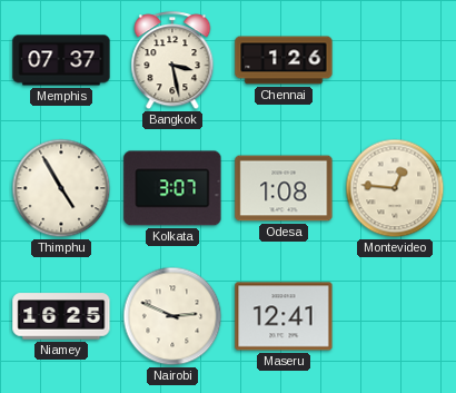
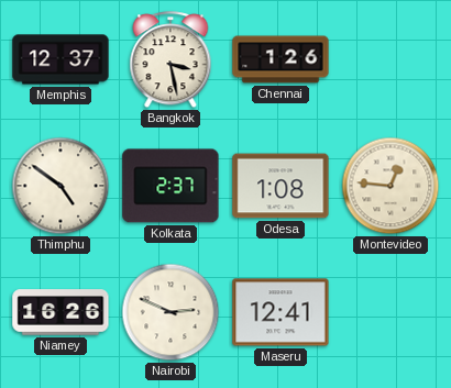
Memphis: 07:37 -> 12:37 (61, 59)
Thimphu: 4:55 -> 4:51 (61, 186)
Kolkata: 3:07 -> 2:37 (170, 186)
Niamey: 16:25 -> 16:26 (61, 312)
